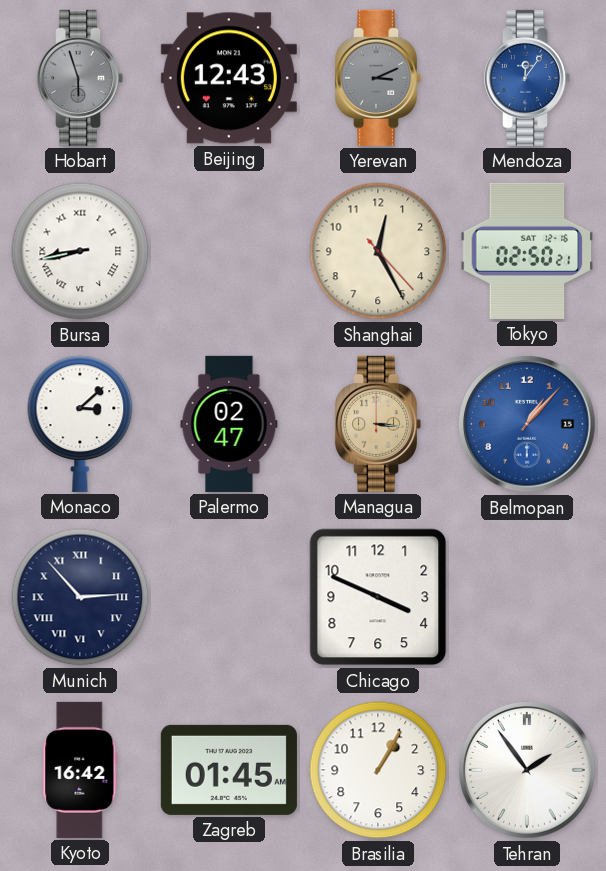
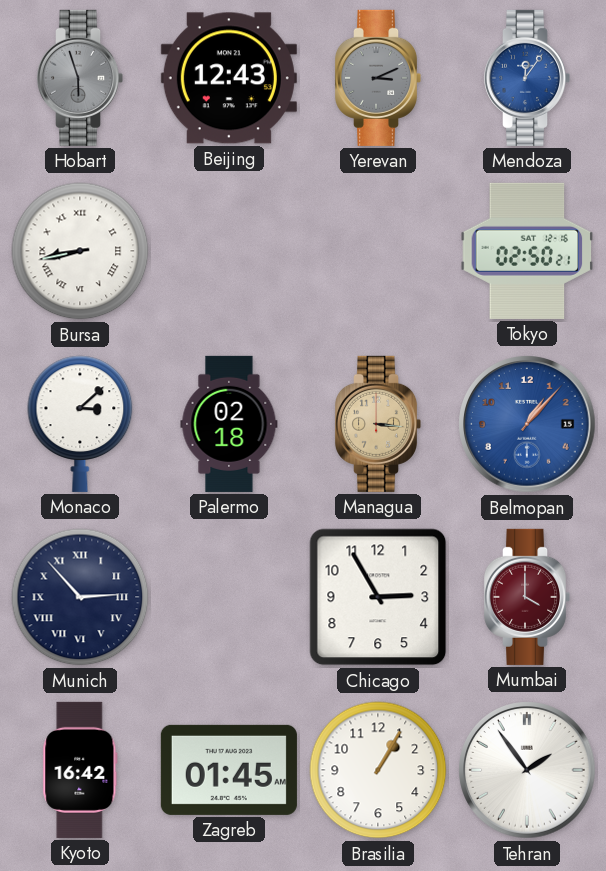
Shanghai: 12:25 -> none (378, 251)
Palermo: 02:47 -> 02:18 (229, 424)
Chicago: 3:49 -> 2:55 (378, 597)
Mumbai: none -> 4:00 (527, 597)
